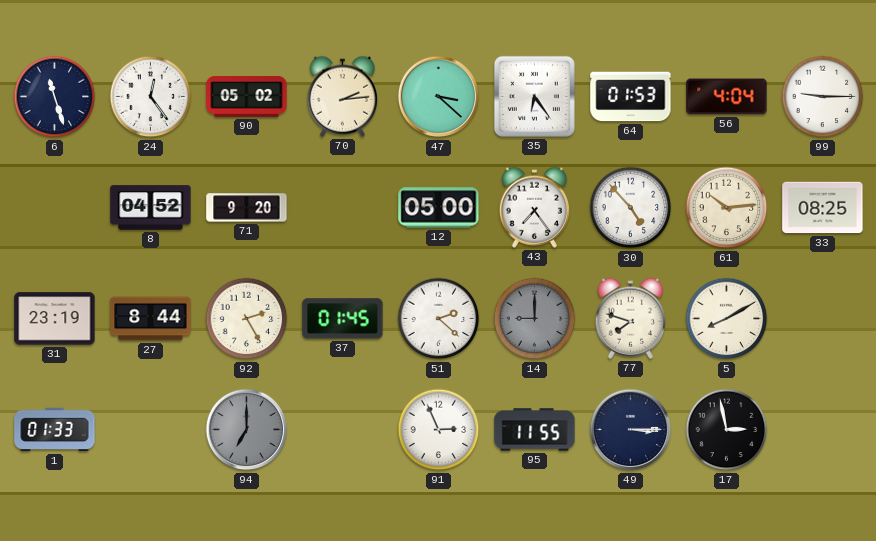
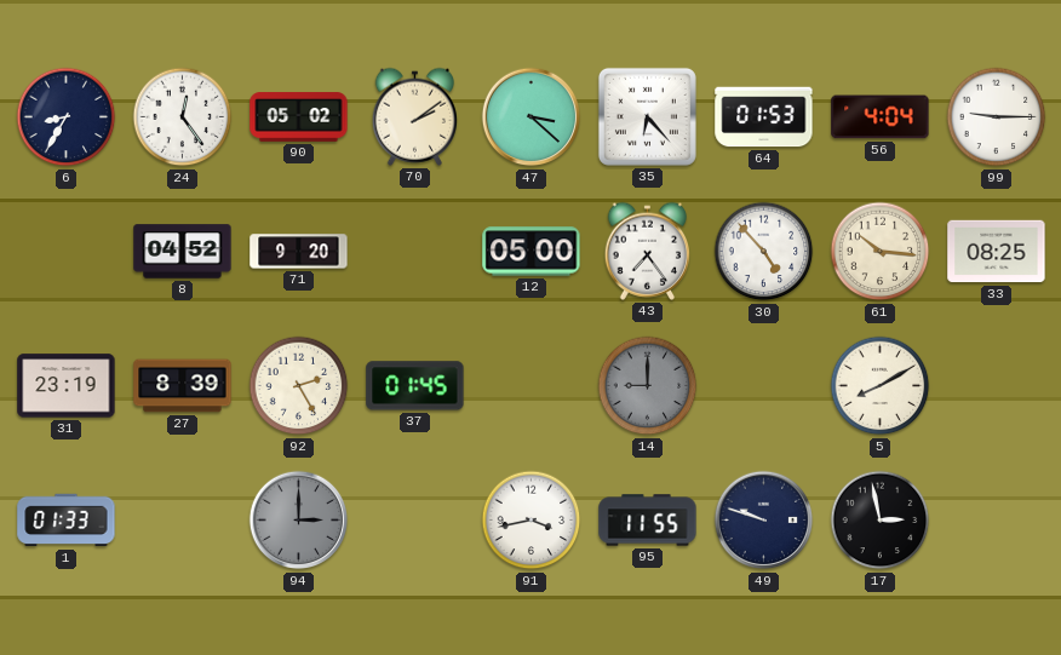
6: 11:27 -> 8:35 (67, 117)
70: 2:14 -> 2:09 (414, 116)
35: 6:24 -> 6:23 (647, 116)
61: 10:14 -> 10:16 (881, 252)
27: 8:44 -> 8:39 (183, 386)
51: 2:22 -> none (439, 319)
77: 7:48 -> none (630, 318)
94: 7:00 -> 3:00 (299, 521)
91: 2:56 -> 3:43 (532, 521)
49: 3:15 -> 9:48 (764, 521)
